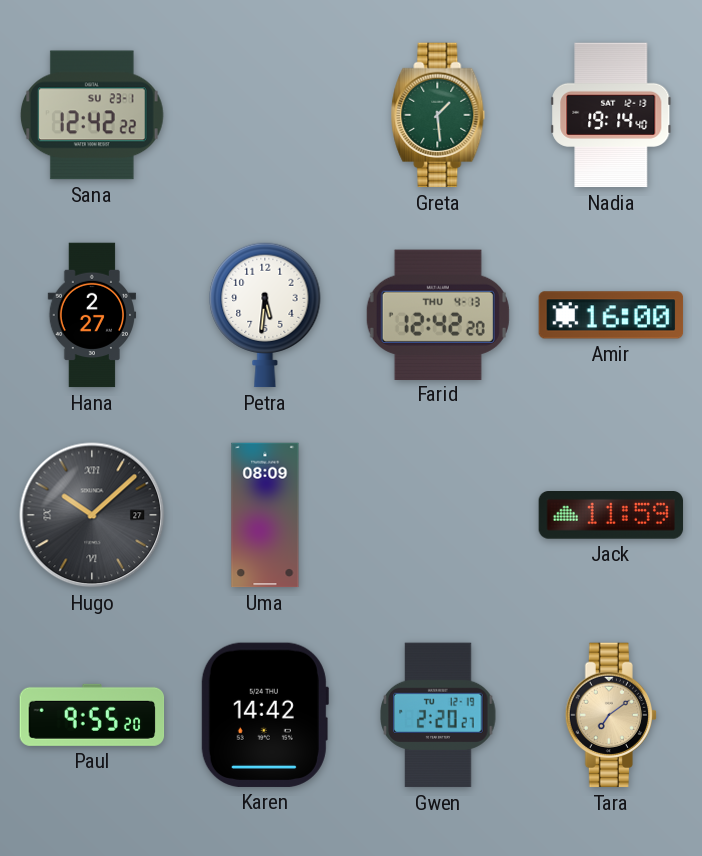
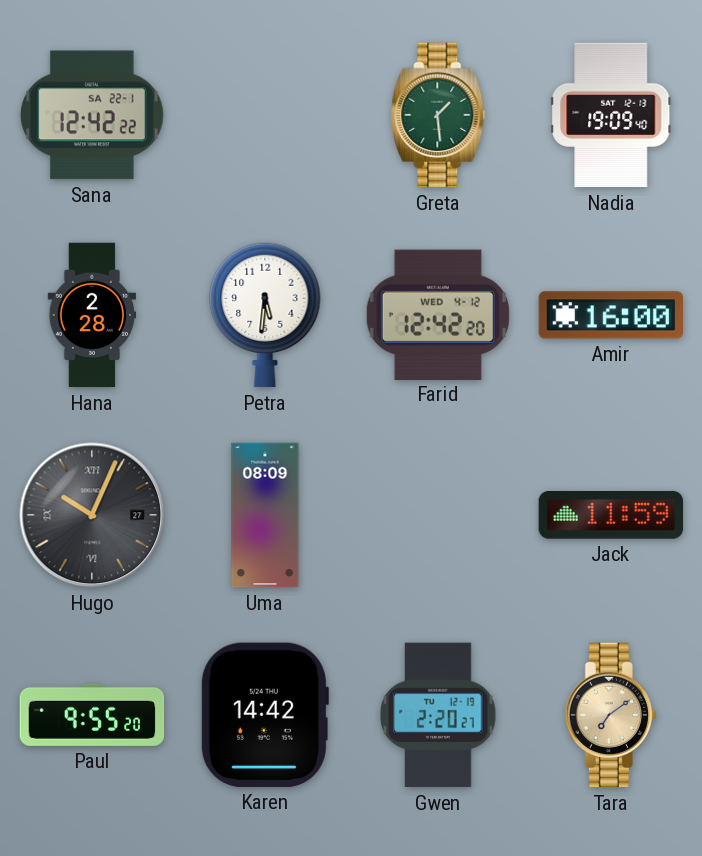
Sana date: SU 23-1 -> SA 22-1 (92, 115)
Nadia: 19:14 -> 19:09 (611, 115)
Hana: 2:27 -> 2:28 (92, 315)
Farid date: THU 4-13 -> WED 4-12 (438, 314)
Hugo: 10:08 -> 10:04 (92, 515)
